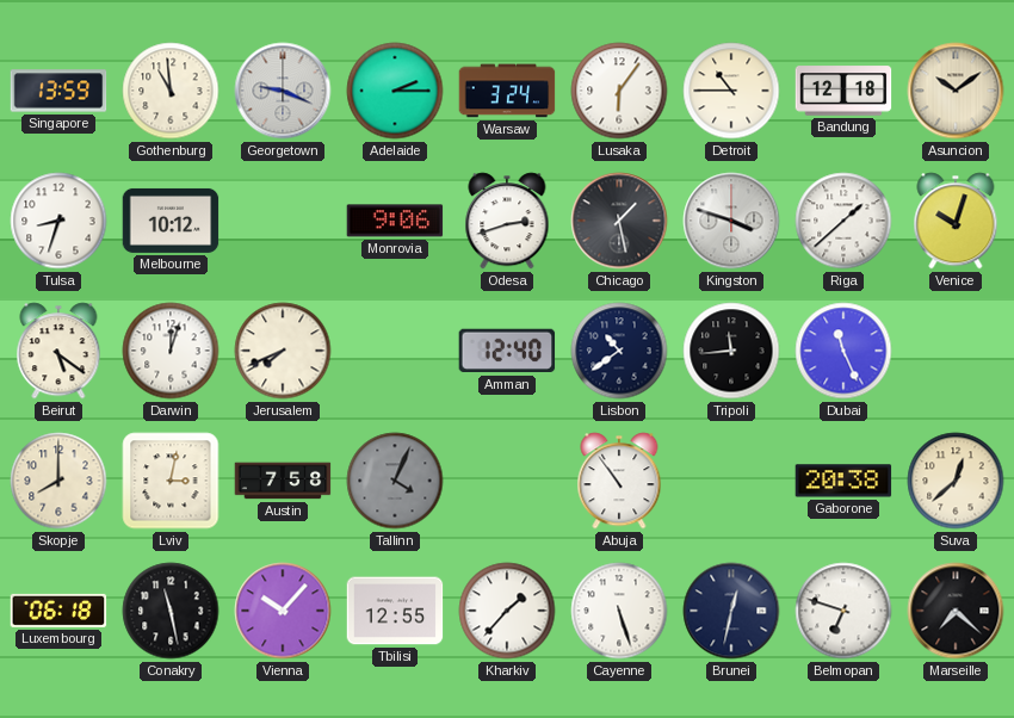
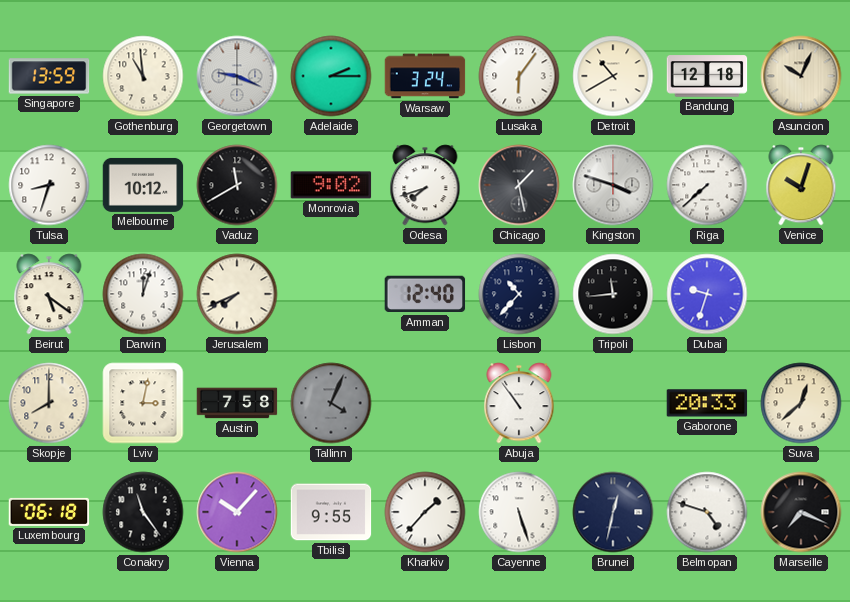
Detroit: 10:45 -> 10:40 (613, 76)
Asuncion: 10:09 -> 10:04 (801, 76)
Vaduz: none -> 11:40 (237, 185)
Monrovia: 9:06 -> 9:02 (331, 185)
Odesa: 2:42 -> 7:42 (425, 185)
Riga: 1:38 -> 7:38 (707, 185)
Lisbon: 10:39 -> 10:37 (519, 294)
Dubai: 11:26 -> 9:33 (707, 294)
Gaborone: 20:38 -> 20:33 (707, 403)
Conakry: 11:28 -> 11:24 (143, 512)
Tbilisi: 12:55 -> 9:55 (331, 512)
Belmopan: 6:48 -> 4:48 (707, 512)
Marseille: 7:22 -> 7:19 (801, 512)
